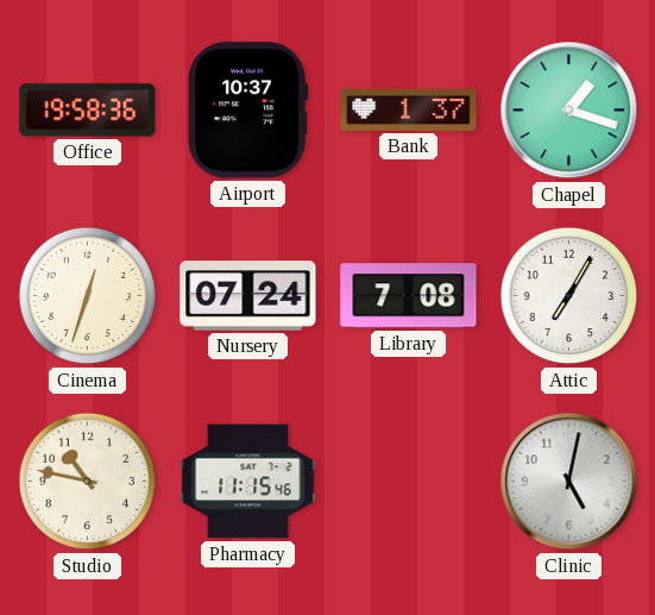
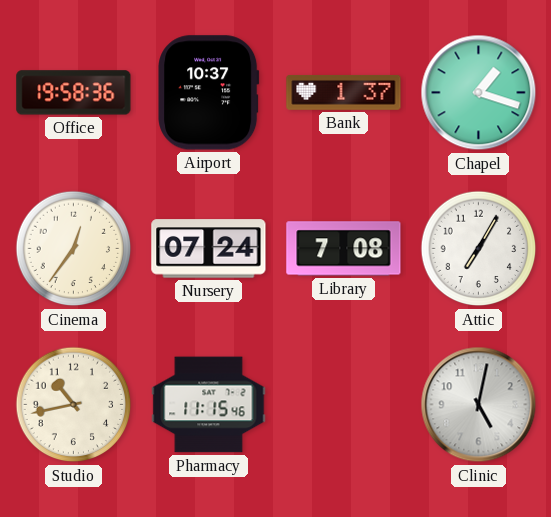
Cinema: 12:33 -> 12:36 (74, 249)
Studio: 10:47 -> 10:43 (74, 405)
